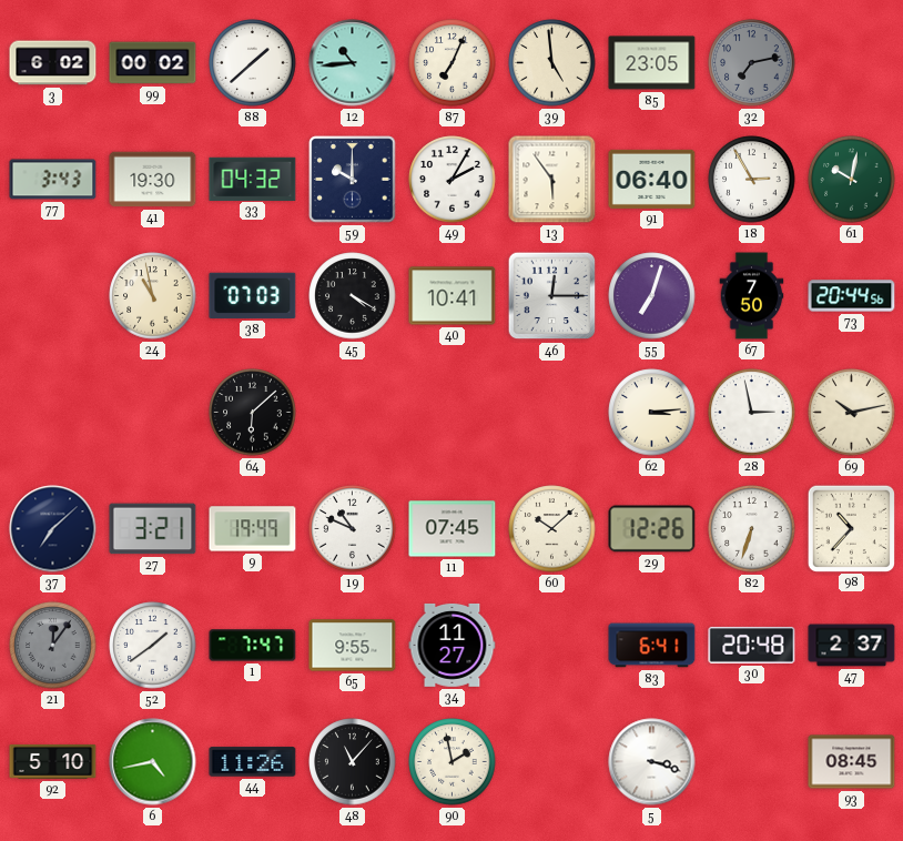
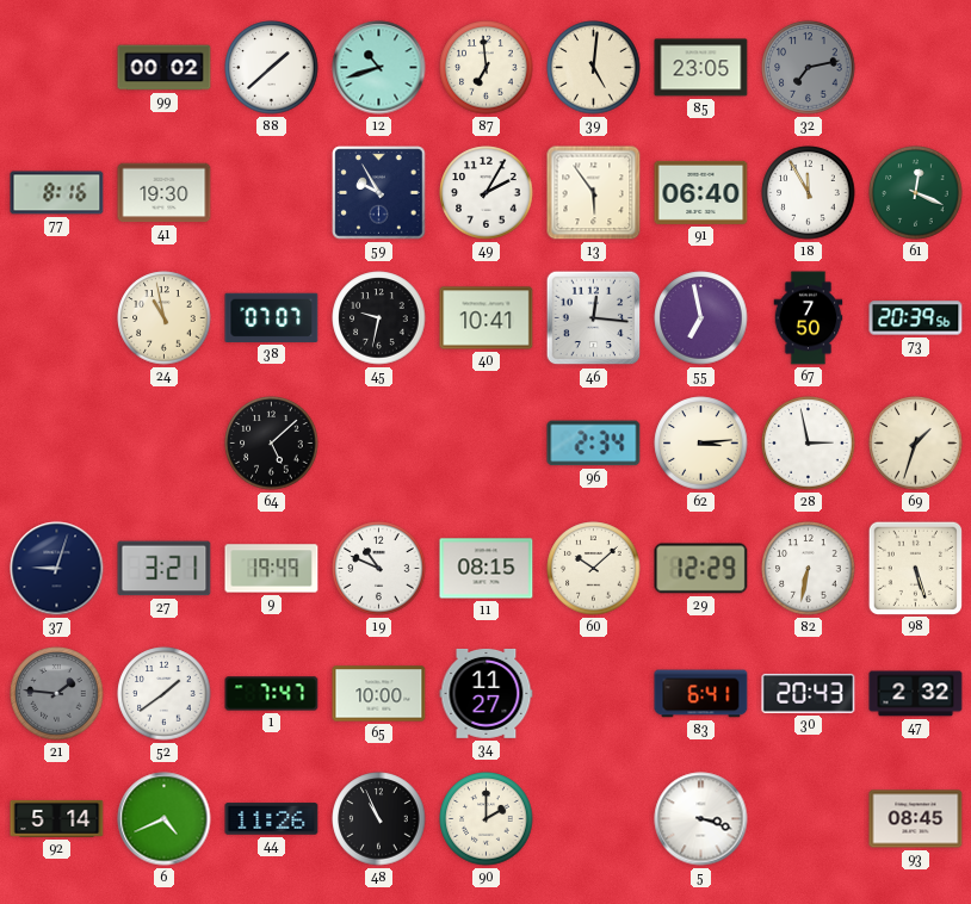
3: 6:02 -> none (53, 63)
12: 10:44 -> 10:42 (379, 68)
87: 7:04 -> 6:59 (487, 68)
39: 4:59 -> 5:01 (594, 68)
77: 3:43 -> 8:16 (57, 193)
33: 04:32 -> none (253, 179)
59: 10:00 -> 9:55 (379, 193)
18: 2:55 -> 11:55 (809, 193)
61: 10:02 -> 12:19 (916, 193)
38: 07:03 -> 07:07 (272, 317)
45: 4:20 -> 9:32 (379, 318)
46: 12:15 -> 12:16 (594, 318)
55: 7:03 -> 6:58 (701, 318)
73: 20:44 -> 20:39 (916, 318)
64: 6:08 -> 5:08 (272, 444)
96: none -> 2:34 (594, 444)
69: 10:13 -> 1:33 (916, 444)
37: 7:08 -> 9:03 (57, 569)
11: 07:45 -> 08:15 (487, 569)
29: 12:26 -> 12:29 (701, 569)
82: 6:33 -> 6:32 (809, 569)
98: 10:37 -> 5:27 (915, 568)
21: 12:06 -> 1:46 (57, 694)
65: 9:55 -> 10:00 (379, 694)
30: 20:48 -> 20:43 (809, 693)
47: 2:37 -> 2:32 (916, 694)
92: 5:10 -> 5:14 (57, 818)
6: 4:43 -> 4:41 (165, 819)
48: 11:07 -> 10:56 (379, 819)
90: 1:58 -> 2:00 (487, 819)
